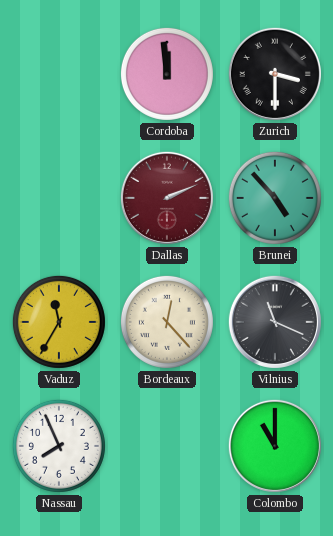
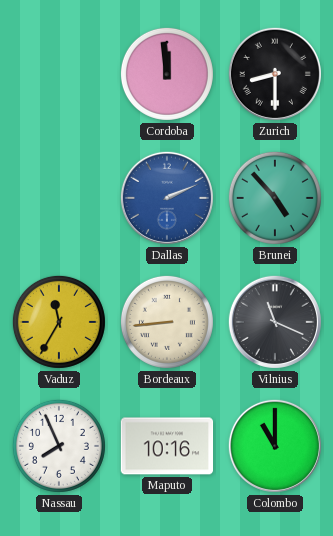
Zurich: 3:30 -> 8:30 (275, 74)
Dallas dial: burgundy -> blue (167, 198)
Bordeaux: 12:23 -> 8:44 (167, 322)
Maputo: none -> 10:16 (167, 446)
